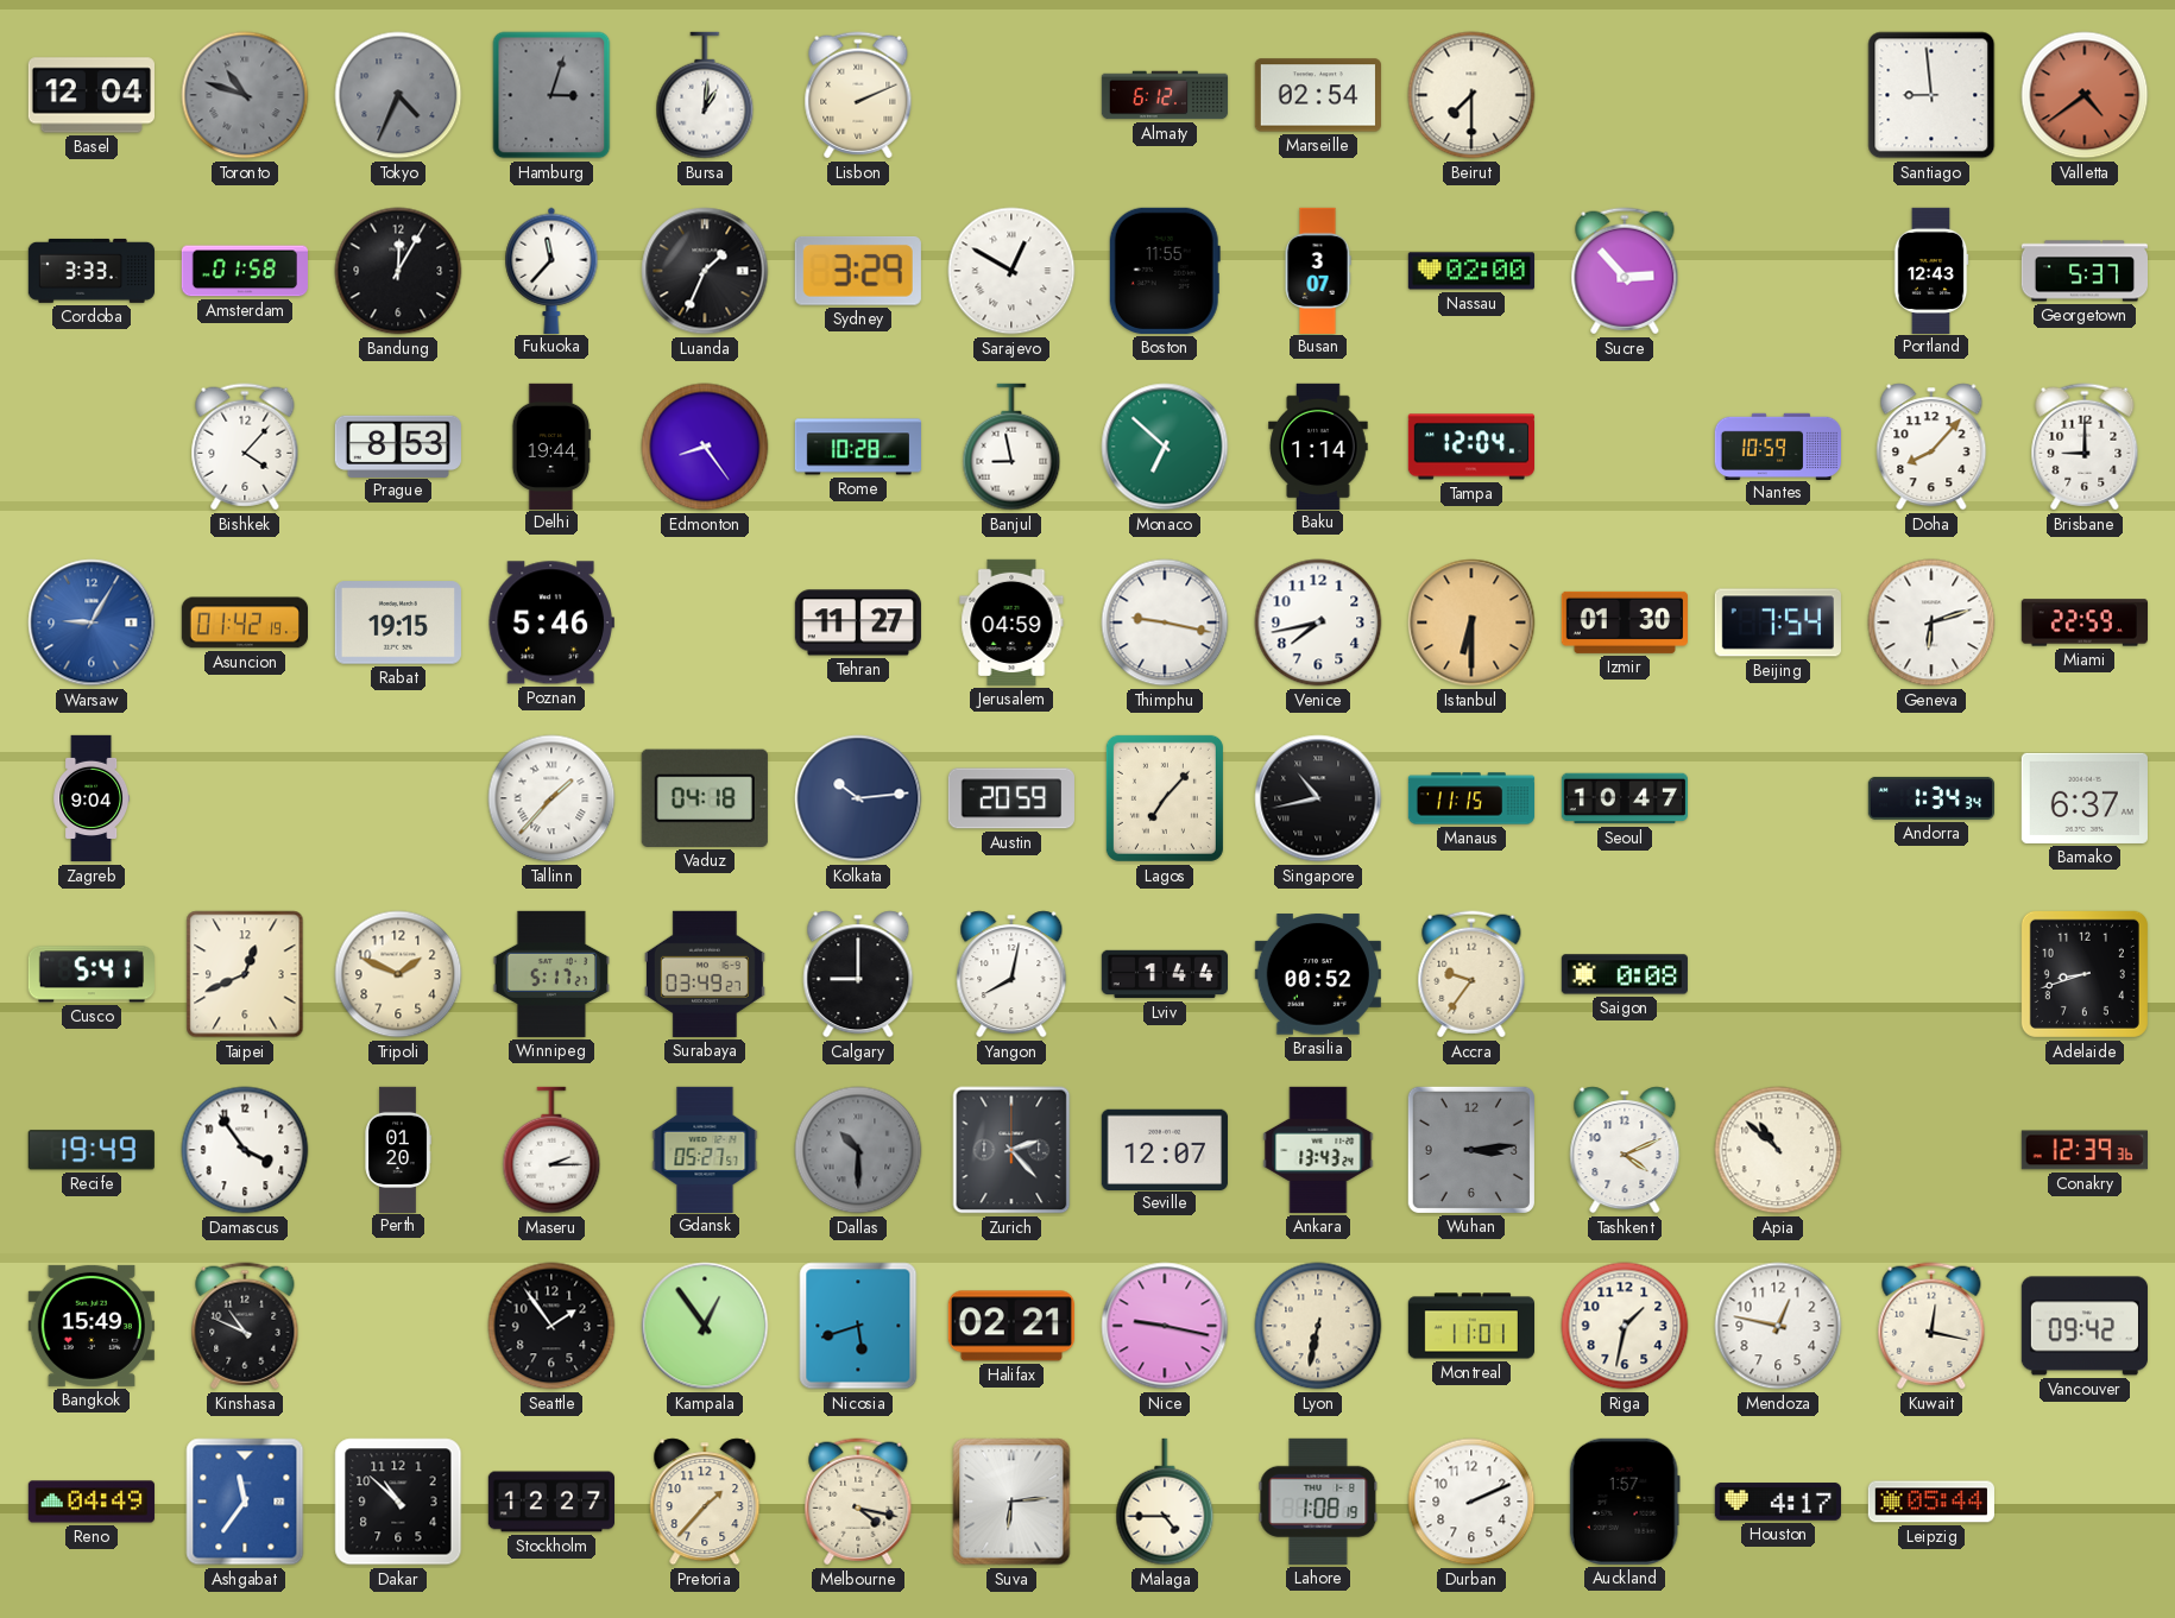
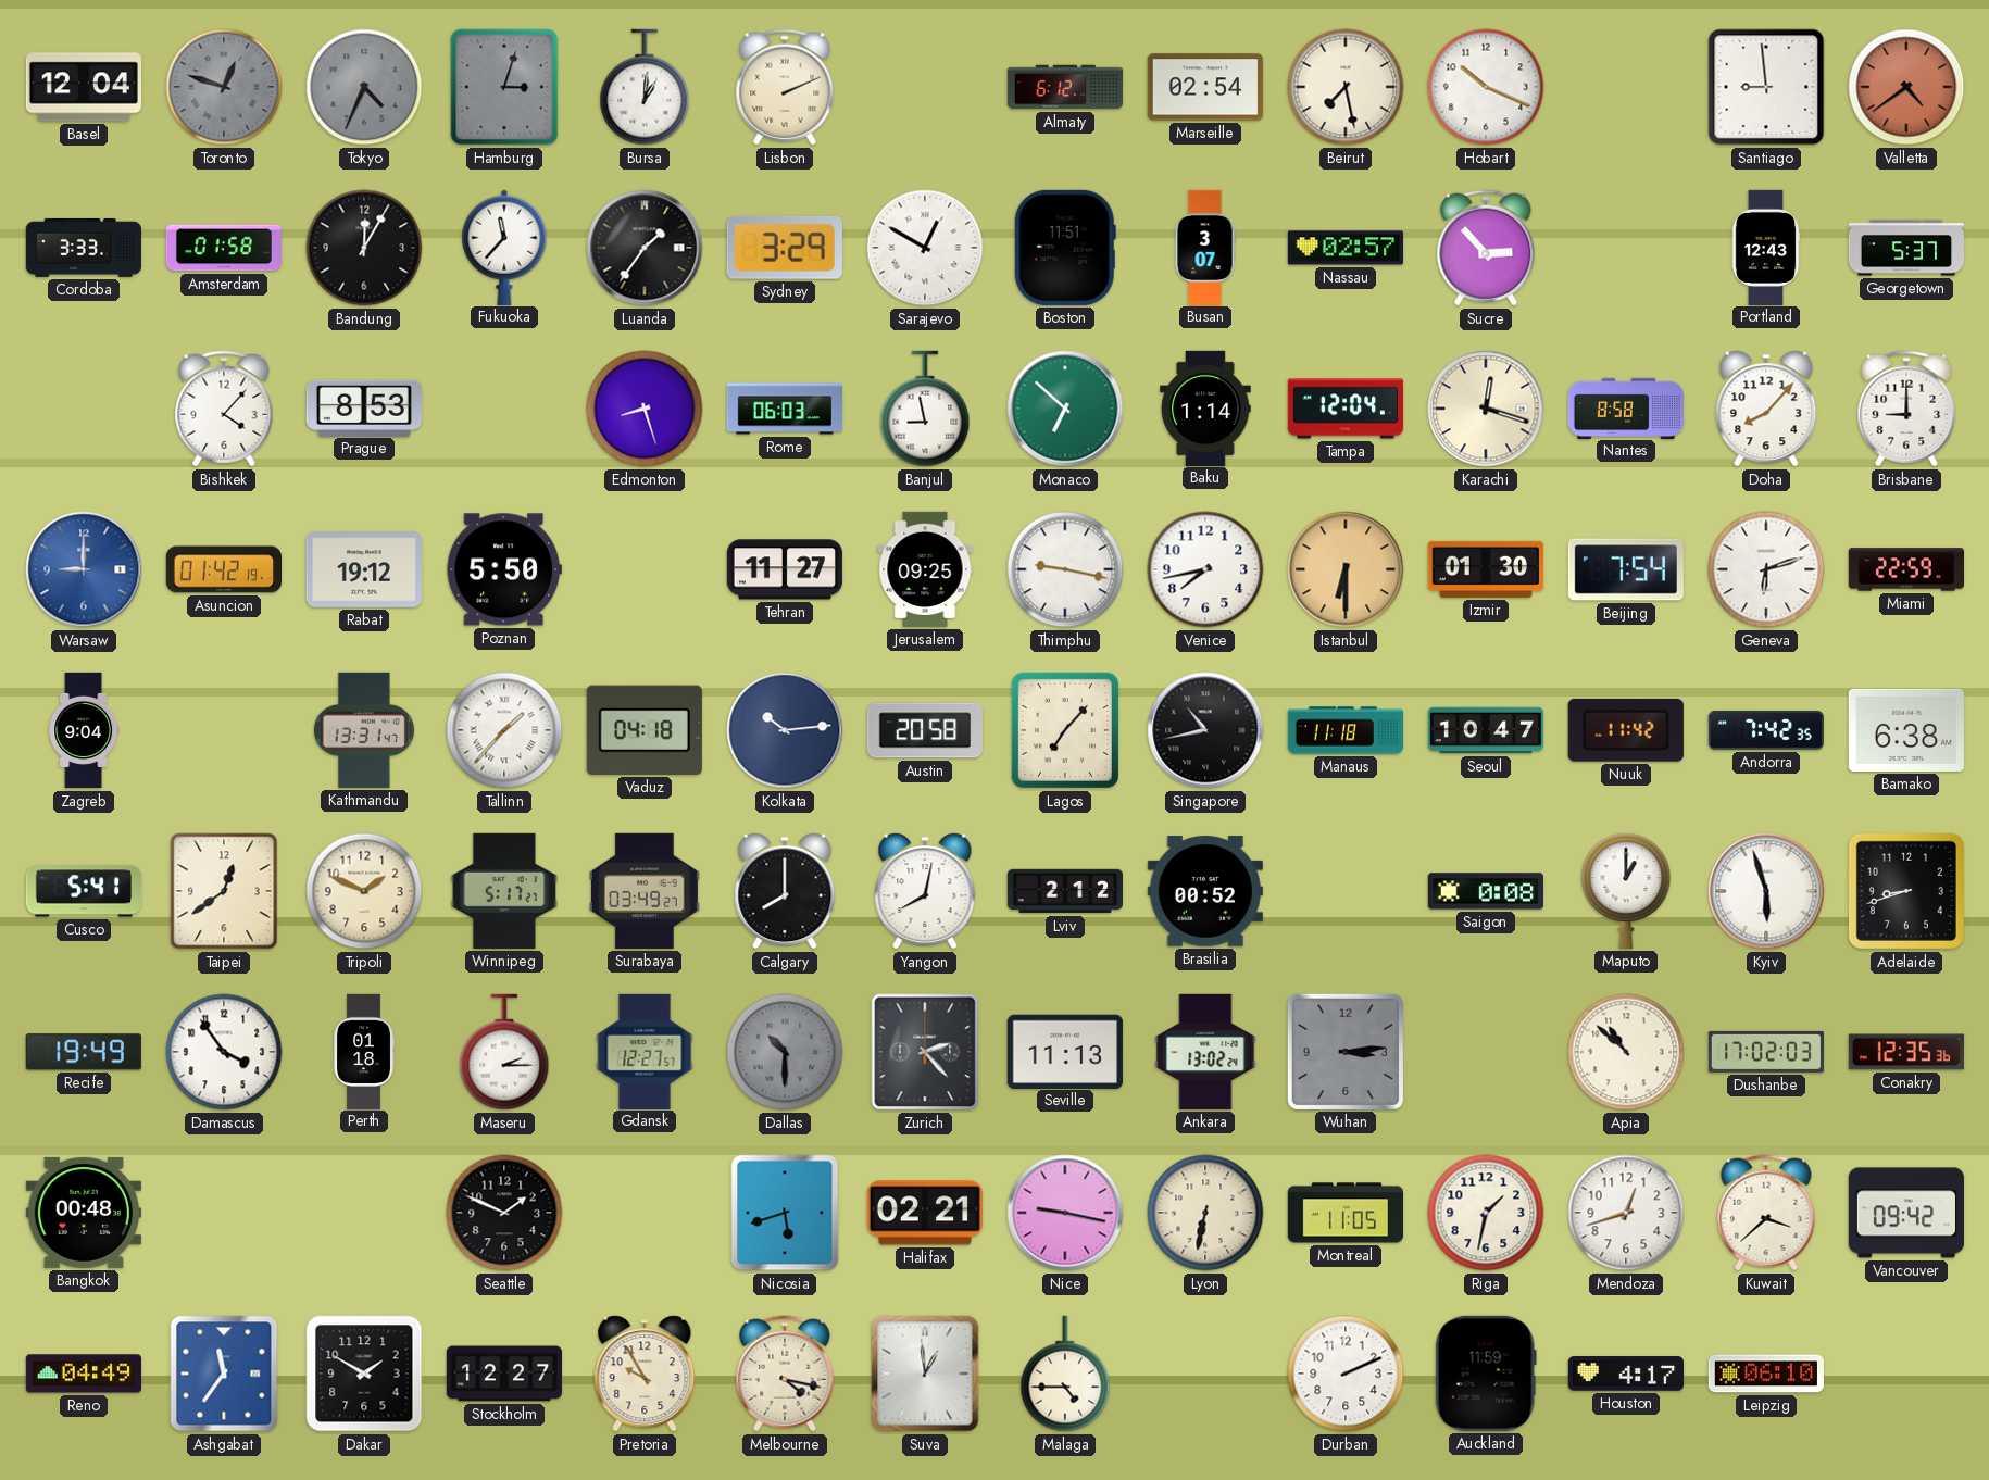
Toronto: 10:48 -> 12:48 (224, 87)
Beirut: 7:30 -> 7:28 (1346, 87)
Hobart: none -> 10:19 (1486, 87)
Luanda: 1:34 -> 1:36 (645, 248)
Boston: 11:55 -> 11:51 (1065, 248)
Nassau: 02:00 -> 02:57 (1344, 248)
Delhi: 19:44 -> none (551, 445)
Edmonton: 8:24 -> 8:27 (645, 409)
Rome: 10:28 -> 06:03 (784, 409)
Karachi: none -> 12:18 (1486, 409)
Nantes: 10:59 -> 8:58 (1625, 407)
Warsaw: 9:05 -> 9:00 (84, 569)
Rabat: 19:15 -> 19:12 (364, 569)
Poznan: 5:46 -> 5:50 (504, 569)
Jerusalem: 04:59 -> 09:25 (925, 569)
Kathmandu: none -> 13:31 (365, 730)
Austin: 20:59 -> 20:58 (925, 730)
Manaus: 11:15 -> 11:18 (1346, 730)
Nuuk: none -> 11:42 (1626, 730)
Andorra: 1:34 -> 7:42 (1765, 730)
Bamako: 6:37 -> 6:38 (1906, 730)
Taipei: 12:41 -> 12:39 (224, 891)
Calgary: 9:00 -> 8:00 (785, 891)
Lviv: 1:44 -> 2:12 (1064, 891)
Accra: 9:36 -> none (1471, 974)
Maputo: none -> 1:00 (1626, 891)
Kyiv: none -> 5:57 (1766, 891)
Perth: 01:20 -> 01:18 (364, 1051)
Gdansk: 05:27 -> 12:27 (645, 1051)
Seville: 12:07 -> 11:13 (1065, 1051)
Ankara: 13:43 -> 13:02 (1205, 1052)
Tashkent: 4:11 -> none (1625, 1150)
Dushanbe: none -> 17:02 (1766, 1052)
Conakry: 12:39 -> 12:35 (1906, 1052)
Bangkok: 15:49 -> 00:48 (84, 1213)
Kinshasa: 10:49 -> none (245, 1326)
Seattle: 1:54 -> 1:49 (504, 1213)
Kampala: 12:54 -> none (705, 1326)
Montreal: 11:01 -> 11:05 (1344, 1213)
Mendoza: 12:47 -> 12:42 (1626, 1213)
Kuwait: 12:17 -> 3:38 (1766, 1213)
Dakar: 10:52 -> 1:50 (364, 1374)
Pretoria: 1:37 -> 9:55 (645, 1374)
Suva: 6:14 -> 12:59 (925, 1374)
Lahore: 1:08 -> none (1318, 1502)
Auckland: 1:57 -> 11:59 (1486, 1374)
Leipzig: 05:44 -> 06:10 (1766, 1374)
